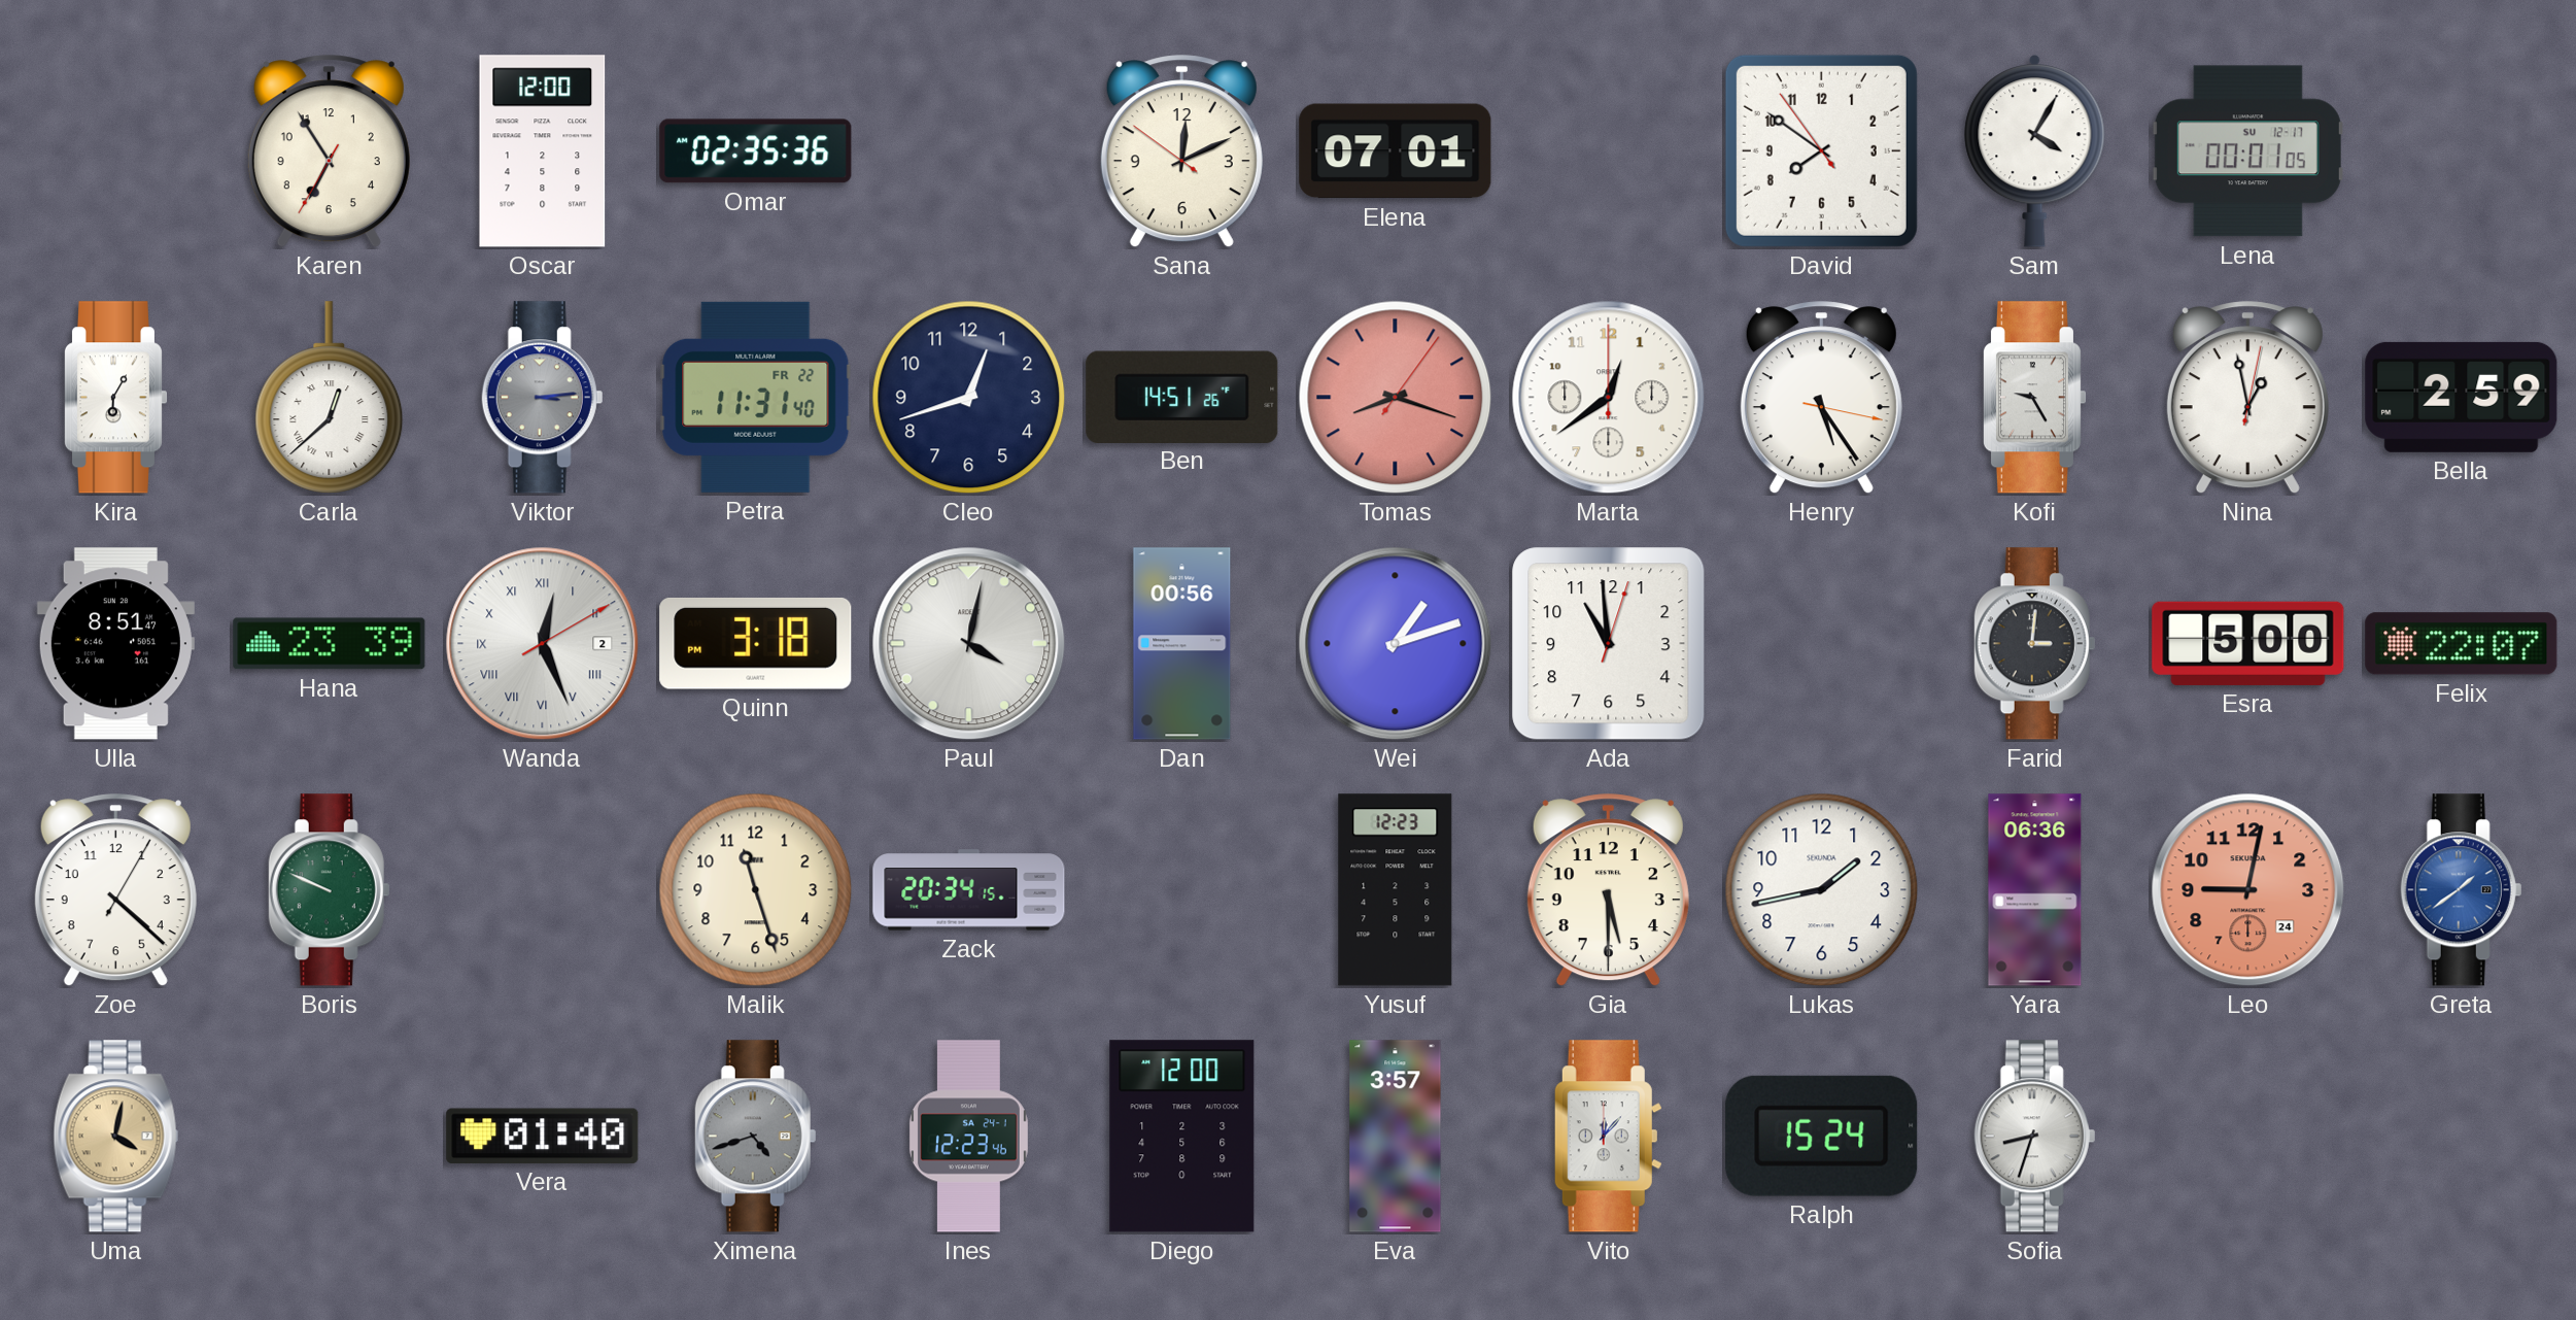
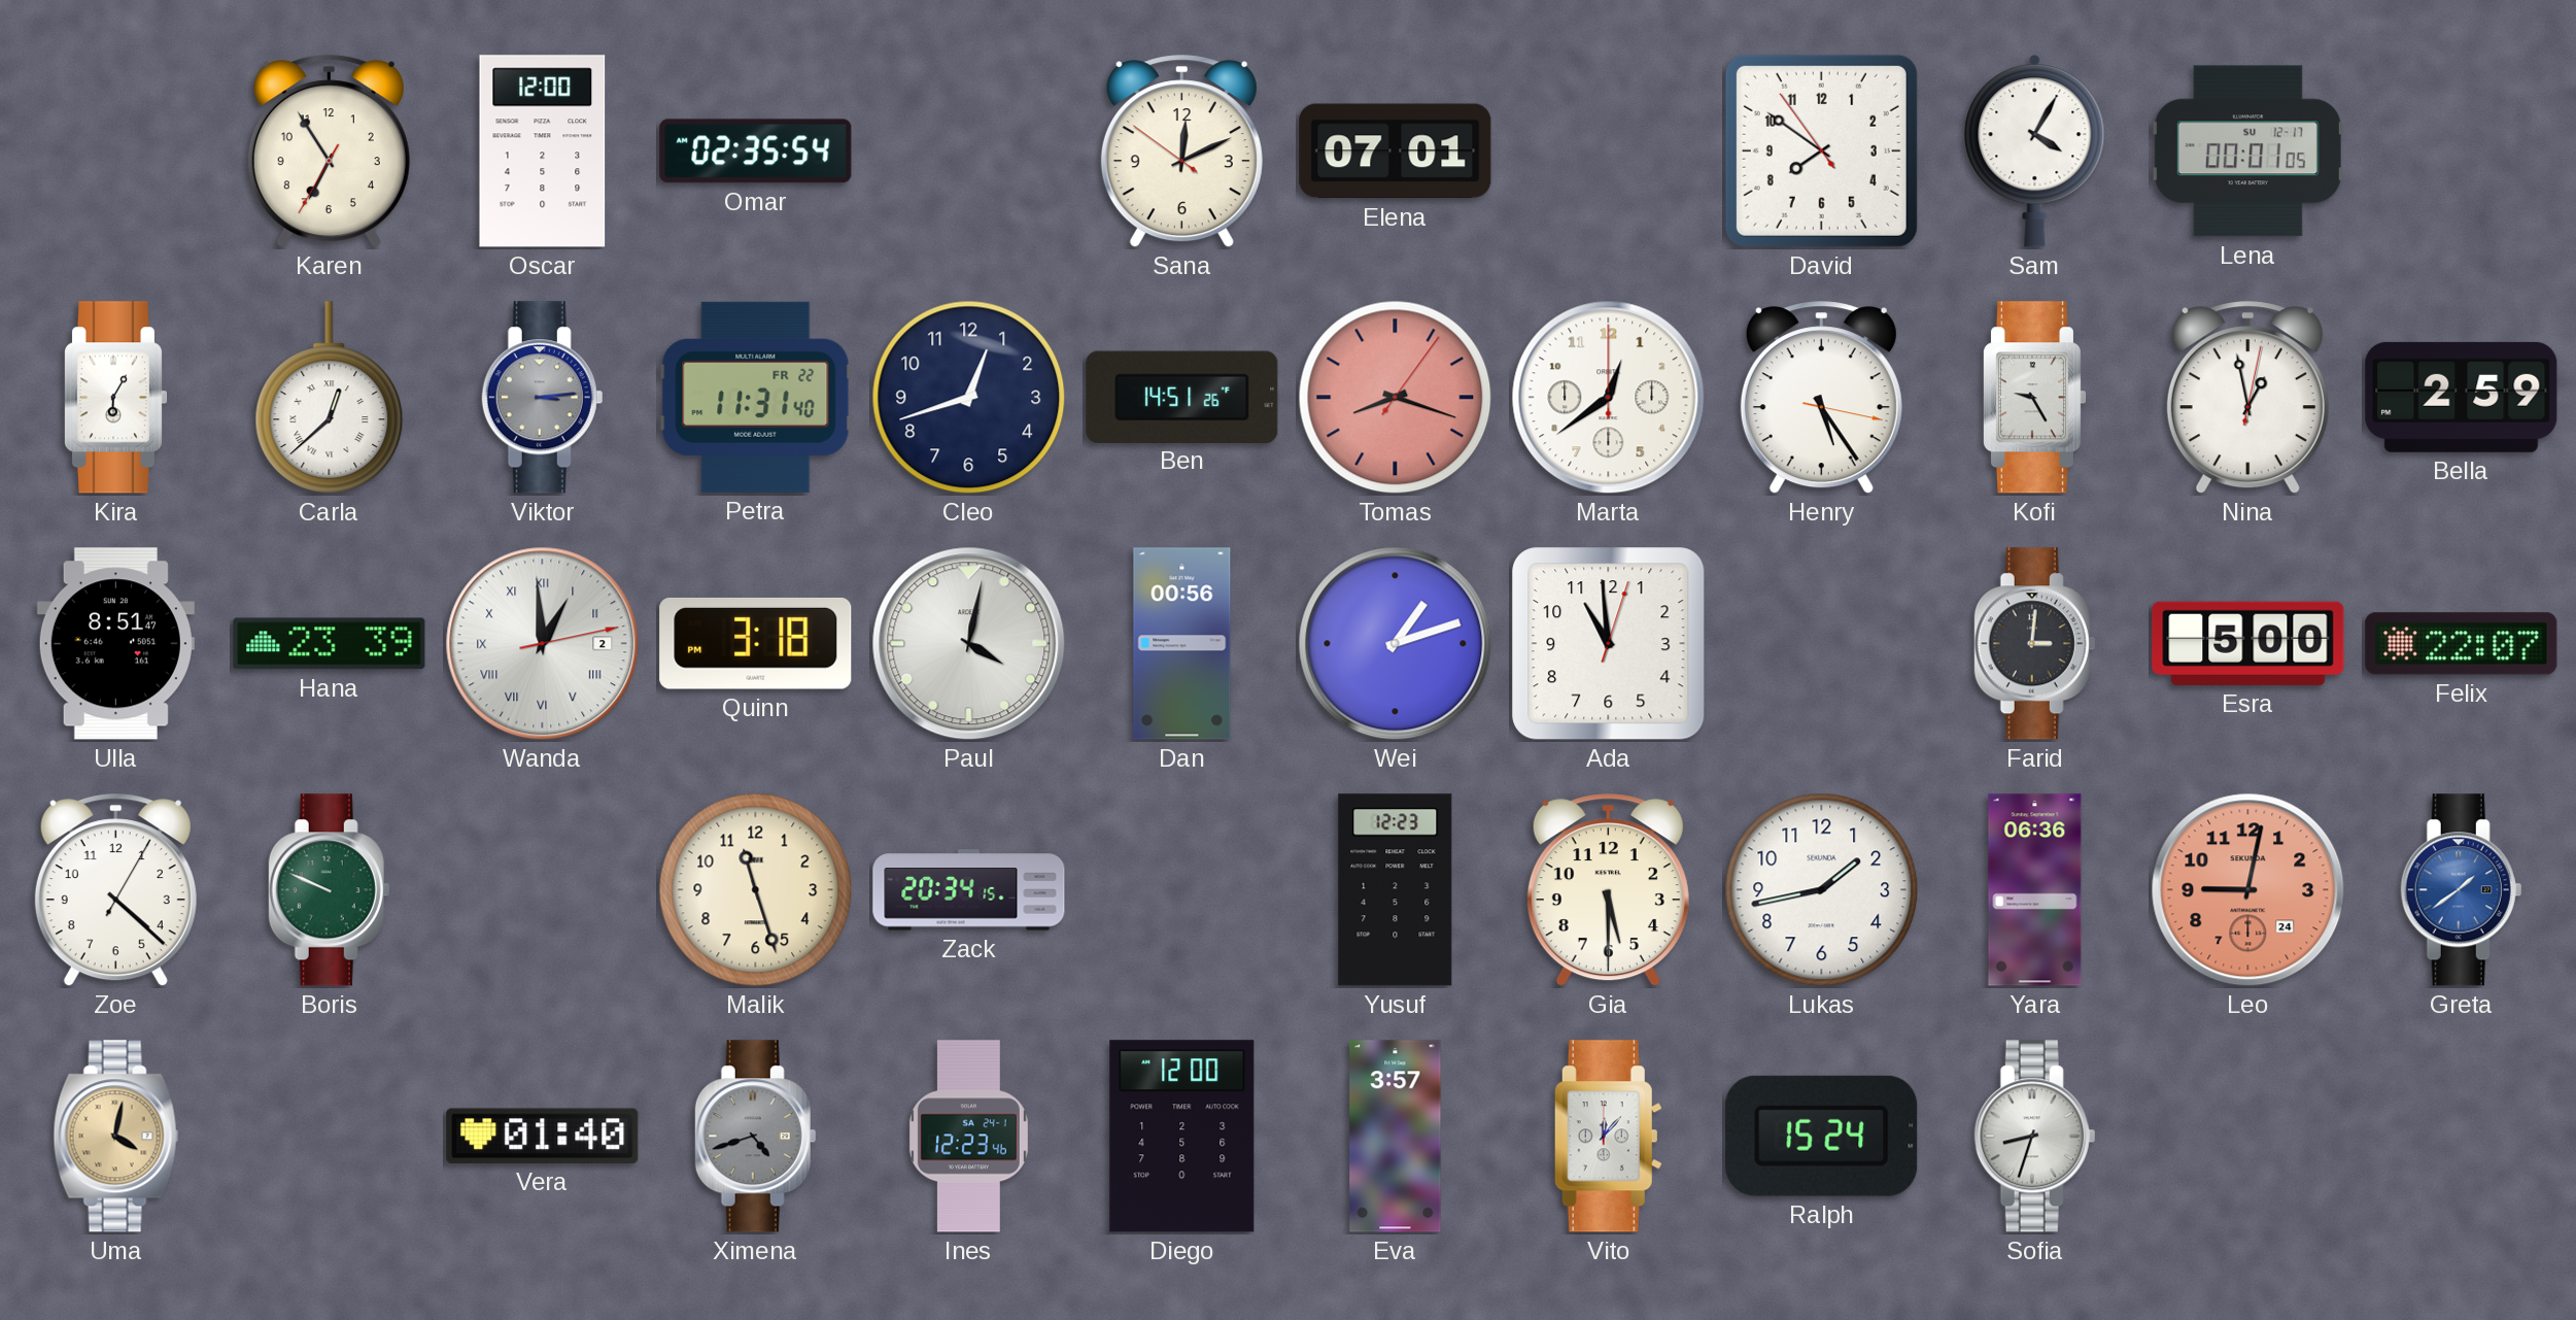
Omar: 02:35:36 -> 02:35:54 (756, 151)
Wanda: 12:26 -> 12:59 (543, 644)
